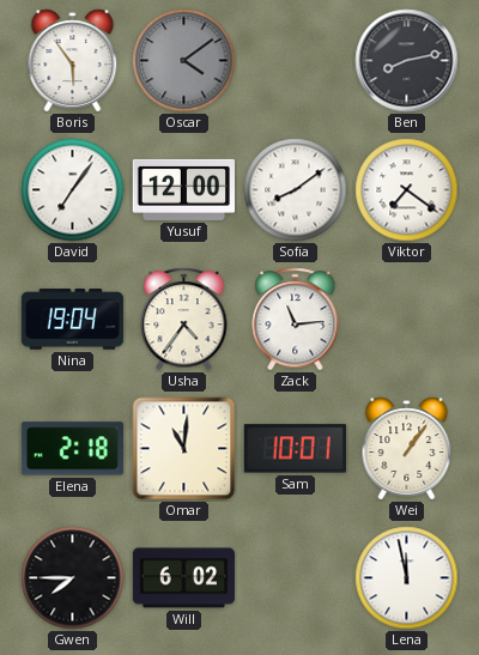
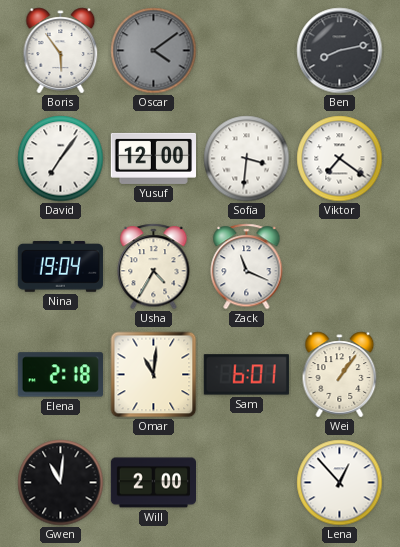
Sofia: 8:09 -> 3:31 (247, 159)
Usha: 4:36 -> 4:35 (154, 267)
Zack: 11:14 -> 11:19 (247, 267)
Sam: 10:01 -> 6:01 (246, 375)
Gwen: 7:45 -> 11:01 (61, 483)
Will: 6:02 -> 2:00 (153, 483)
Lena: 11:58 -> 12:53 (340, 483)
